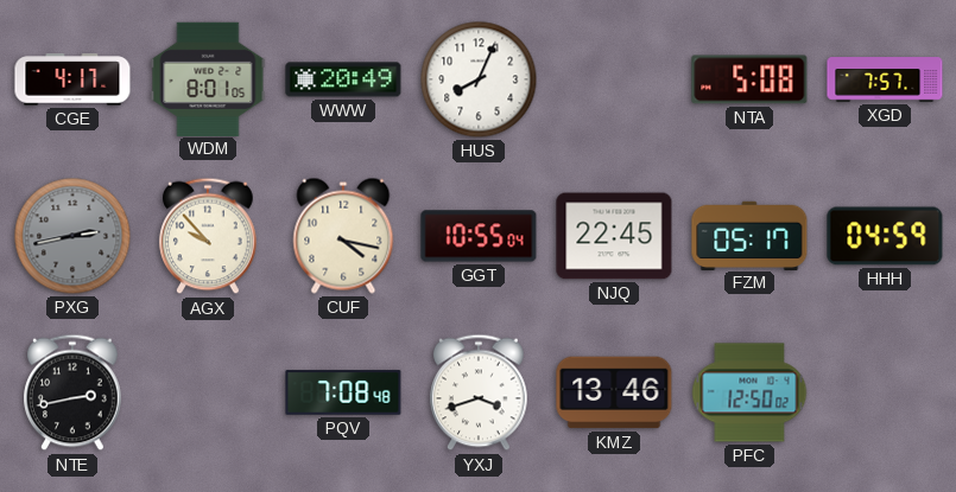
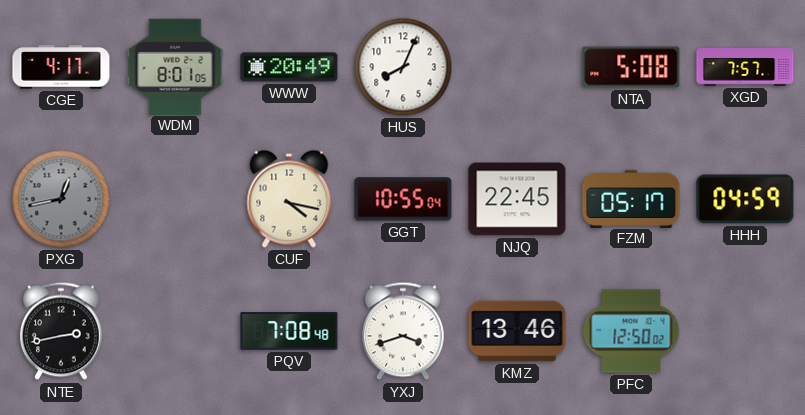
PXG: 2:43 -> 12:43 (61, 199)
AGX: 9:53 -> none (208, 236)
